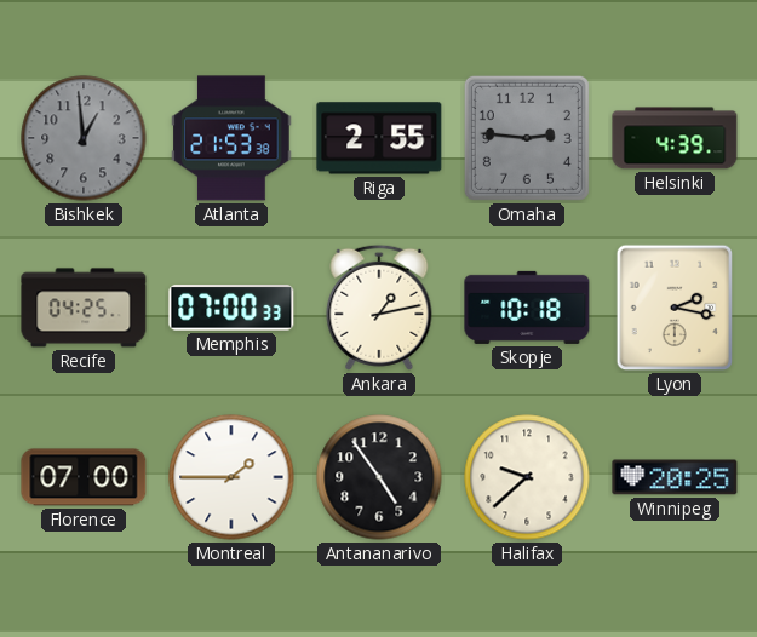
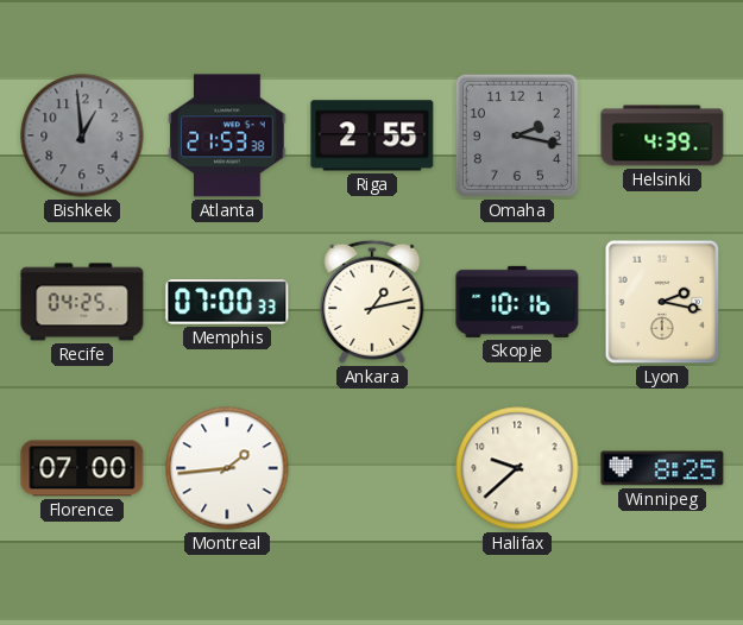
Omaha: 2:46 -> 2:17 (517, 135)
Skopje: 10:18 -> 10:16 (517, 302)
Montreal: 1:45 -> 1:44 (227, 468)
Antananarivo: 4:54 -> none (379, 477)
Winnipeg: 20:25 -> 8:25 (662, 468)
